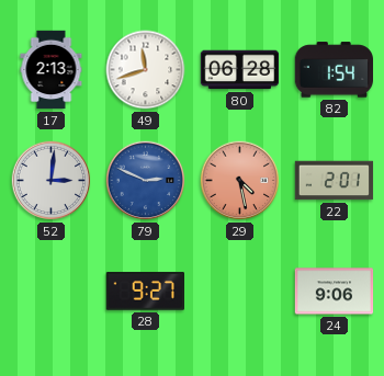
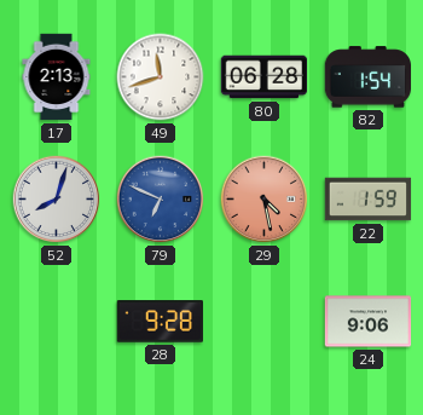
52: 3:01 -> 8:03 (57, 200)
79: 2:49 -> 6:49 (161, 200)
22: 2:01 -> 1:59 (369, 200)
28: 9:27 -> 9:28 (160, 322)
